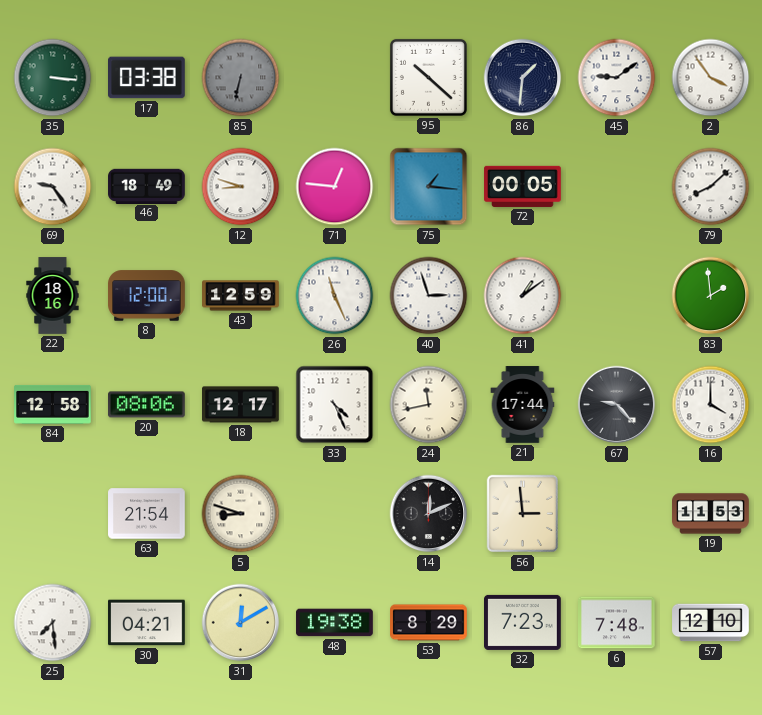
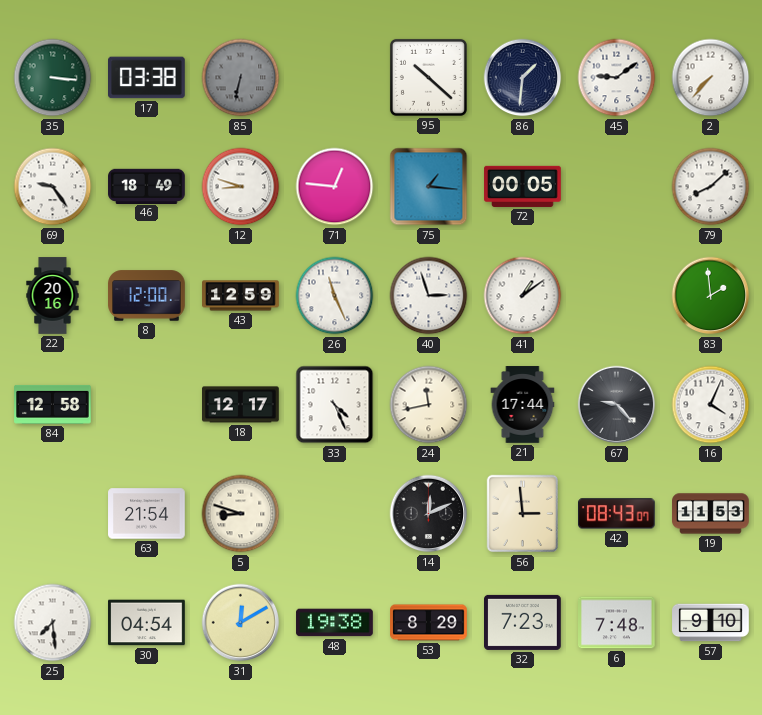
2: 3:54 -> 7:37 (711, 78)
22: 18:16 -> 20:16 (53, 296)
20: 08:06 -> none (147, 405)
16: 4:00 -> 4:04 (711, 405)
42: none -> 08:43 (617, 514)
30: 04:21 -> 04:54 (147, 623)
57: 12:10 -> 9:10 (711, 623)
